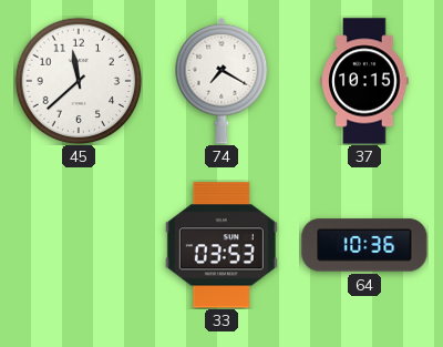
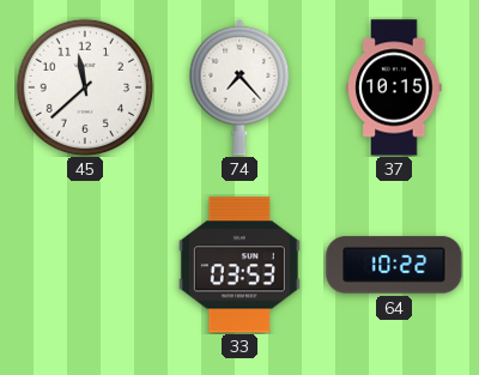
74: 7:20 -> 7:23 (239, 87)
64: 10:36 -> 10:22 (394, 265)
